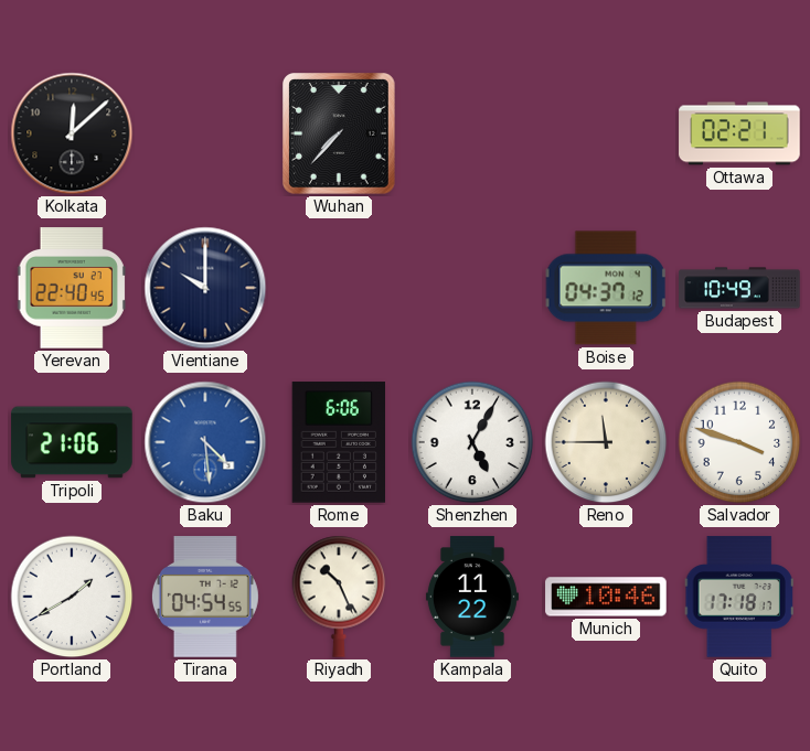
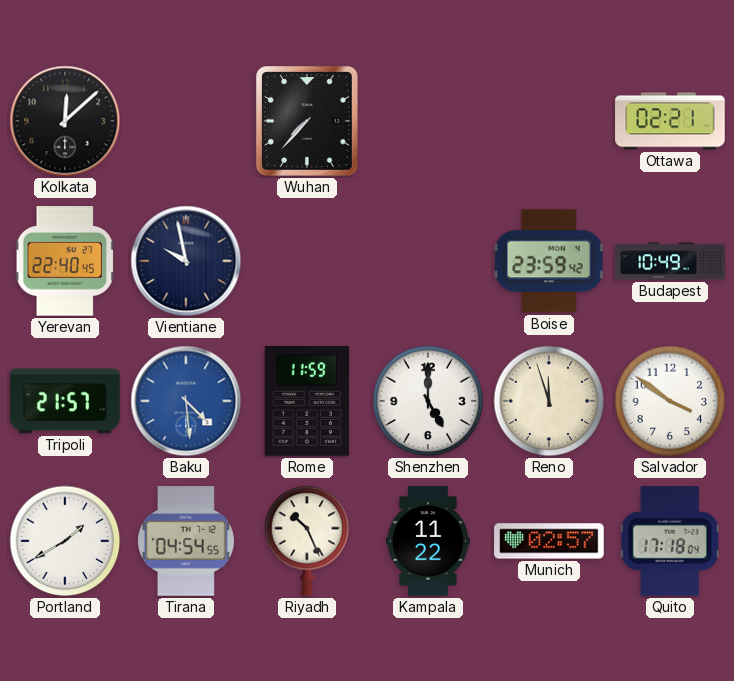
Vientiane: 10:00 -> 9:58 (186, 261)
Boise: 04:37 -> 23:59 (549, 261)
Tripoli: 21:06 -> 21:57 (65, 401)
Rome: 6:06 -> 11:59 (307, 401)
Shenzhen: 5:05 -> 5:00 (428, 401)
Reno: 11:45 -> 11:57 (549, 401)
Salvador: 3:48 -> 3:51 (670, 401)
Munich: 10:46 -> 02:57 (549, 541)
Quito: 17:18:17 -> 17:18:04 (670, 541)
